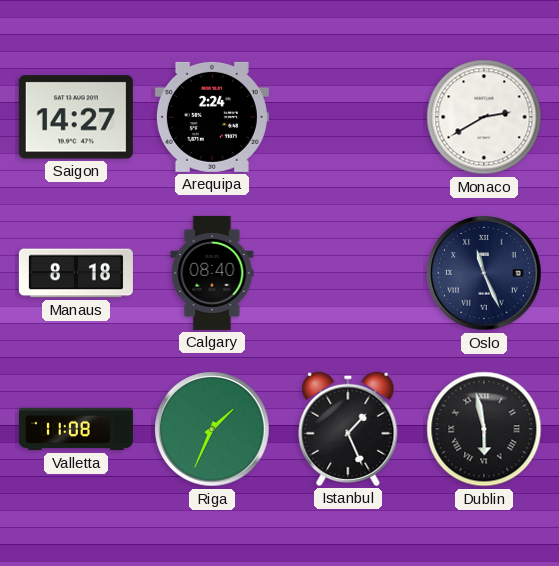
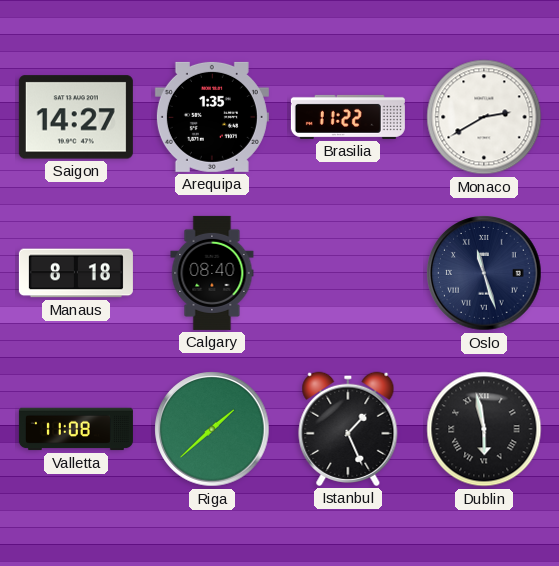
Arequipa: 2:24 -> 1:35 (212, 117)
Brasilia: none -> 11:22 (348, 117)
Oslo: 11:26 -> 11:27 (484, 273)
Riga: 1:34 -> 1:38 (212, 429)
